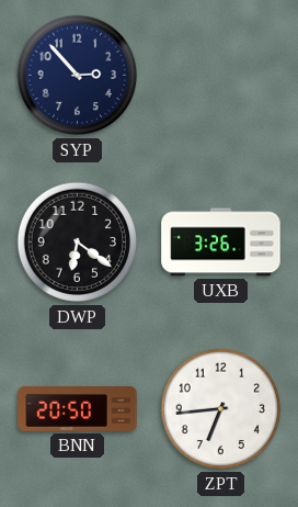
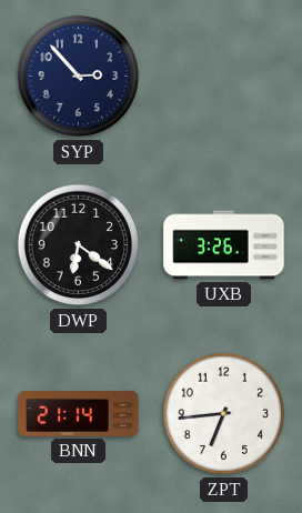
BNN: 20:50 -> 21:14 (79, 413)
